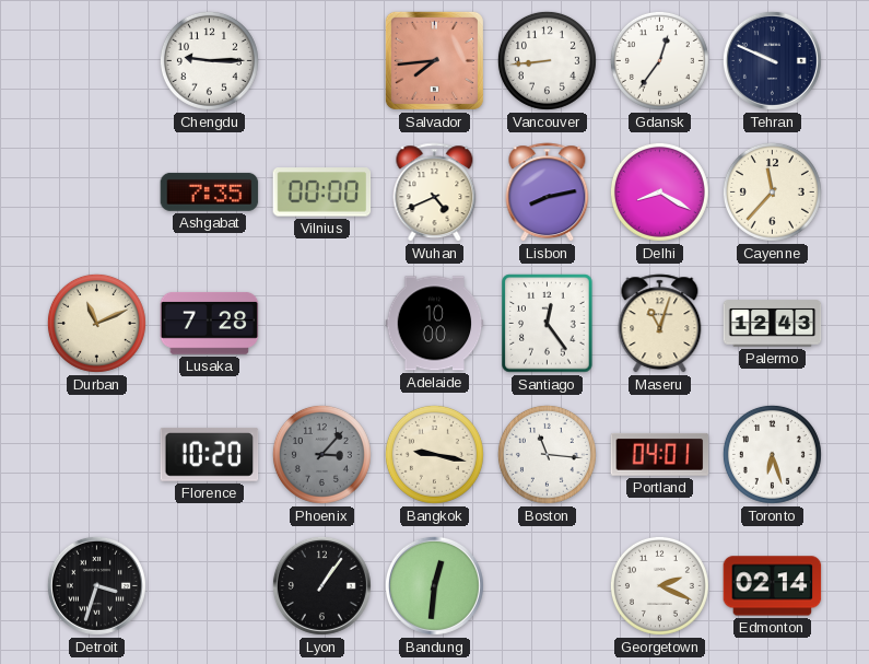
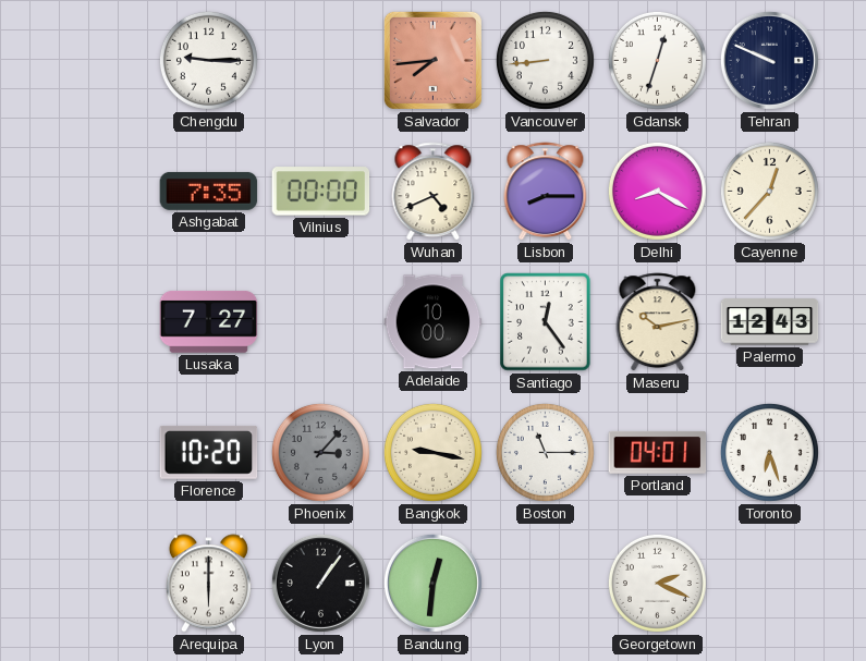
Gdansk: 12:36 -> 12:33 (657, 60)
Lisbon: 8:13 -> 8:15 (546, 192)
Cayenne: 11:37 -> 12:37 (769, 191)
Durban: 11:11 -> none (96, 323)
Lusaka: 7:28 -> 7:27 (209, 321)
Maseru: 11:03 -> 10:13 (658, 322)
Boston: 11:16 -> 11:15 (545, 452)
Detroit: 3:33 -> none (96, 585)
Arequipa: none -> 6:00 (208, 584)
Edmonton: 02:14 -> none (773, 586)
